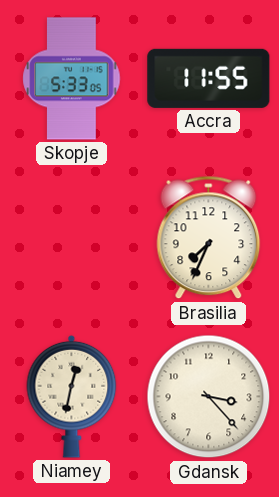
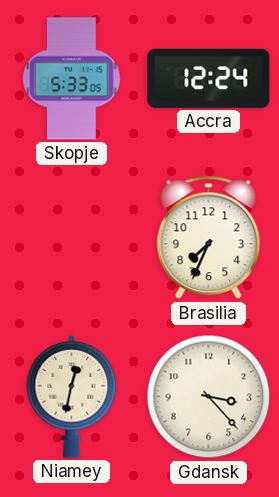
Accra: 11:55 -> 12:24 (209, 78)
